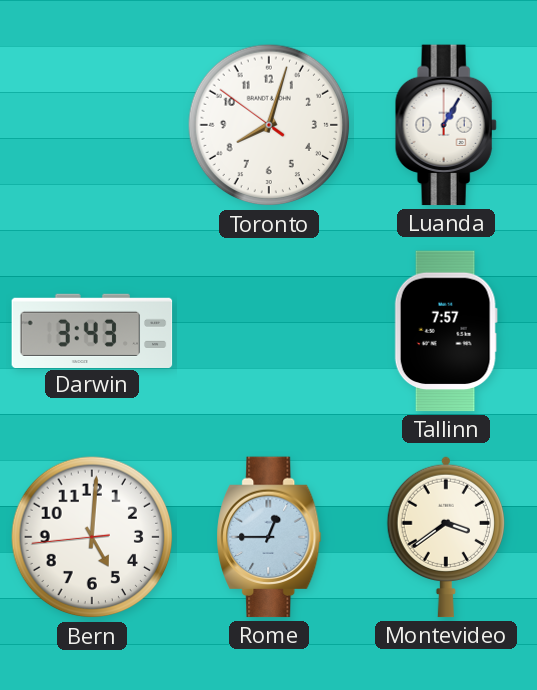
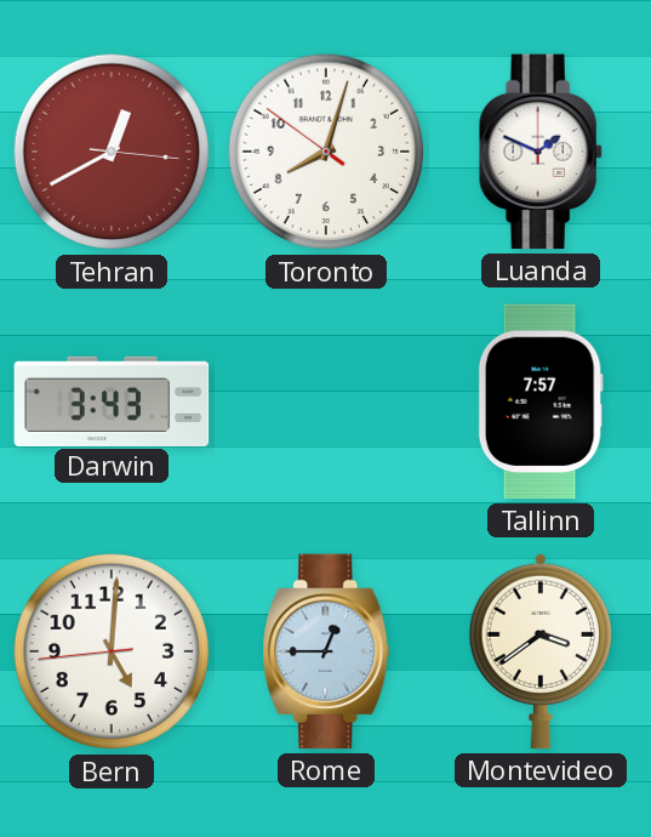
Tehran: none -> 12:40 (112, 152)
Luanda: 1:05 -> 1:49 (541, 152)
